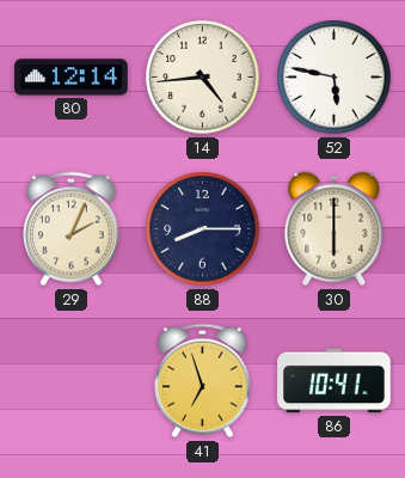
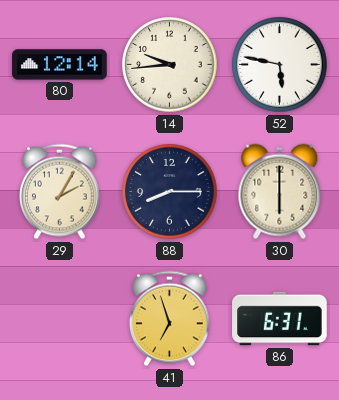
14: 4:44 -> 9:44 (170, 65)
29: 2:04 -> 2:05 (60, 192)
86: 10:41 -> 6:31 (280, 319)
